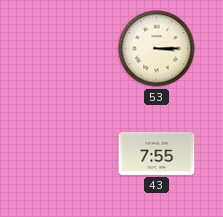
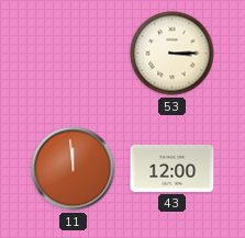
11: none -> 11:59 (74, 169)
43: 7:55 -> 12:00 (172, 168)
